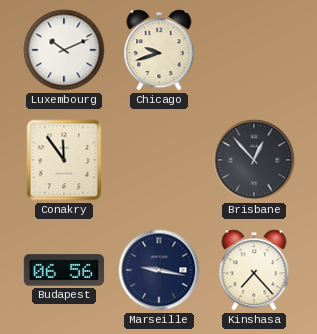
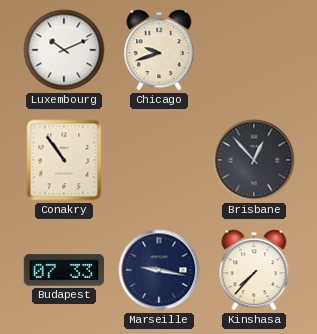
Conakry: 11:54 -> 10:54 (64, 160)
Budapest: 06:56 -> 07:33 (64, 270)
Kinshasa: 7:23 -> 7:37 (254, 270)
